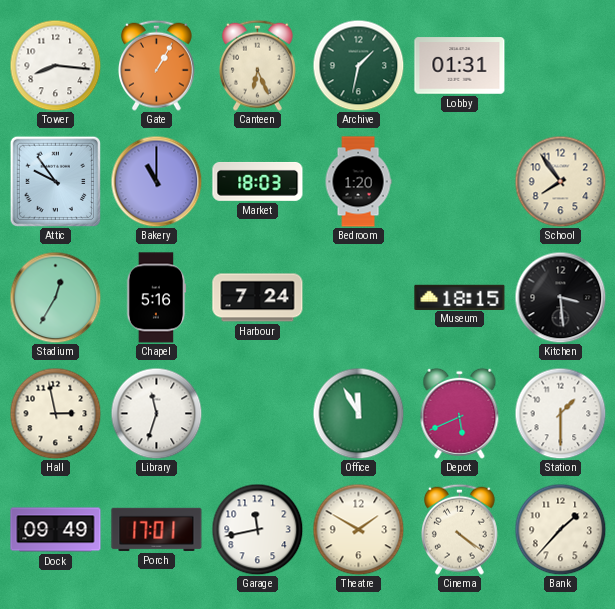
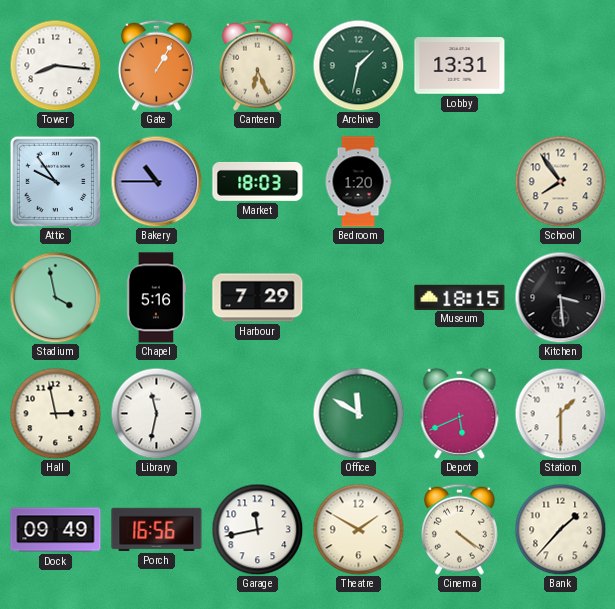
Lobby: 01:31 -> 13:31 (460, 66)
Bakery: 11:00 -> 10:45 (156, 181)
Stadium: 12:35 -> 3:58 (55, 297)
Harbour: 7:24 -> 7:29 (258, 298)
Library: 11:33 -> 11:32 (156, 413)
Office: 11:55 -> 11:50 (358, 413)
Porch: 17:01 -> 16:56 (157, 529)
